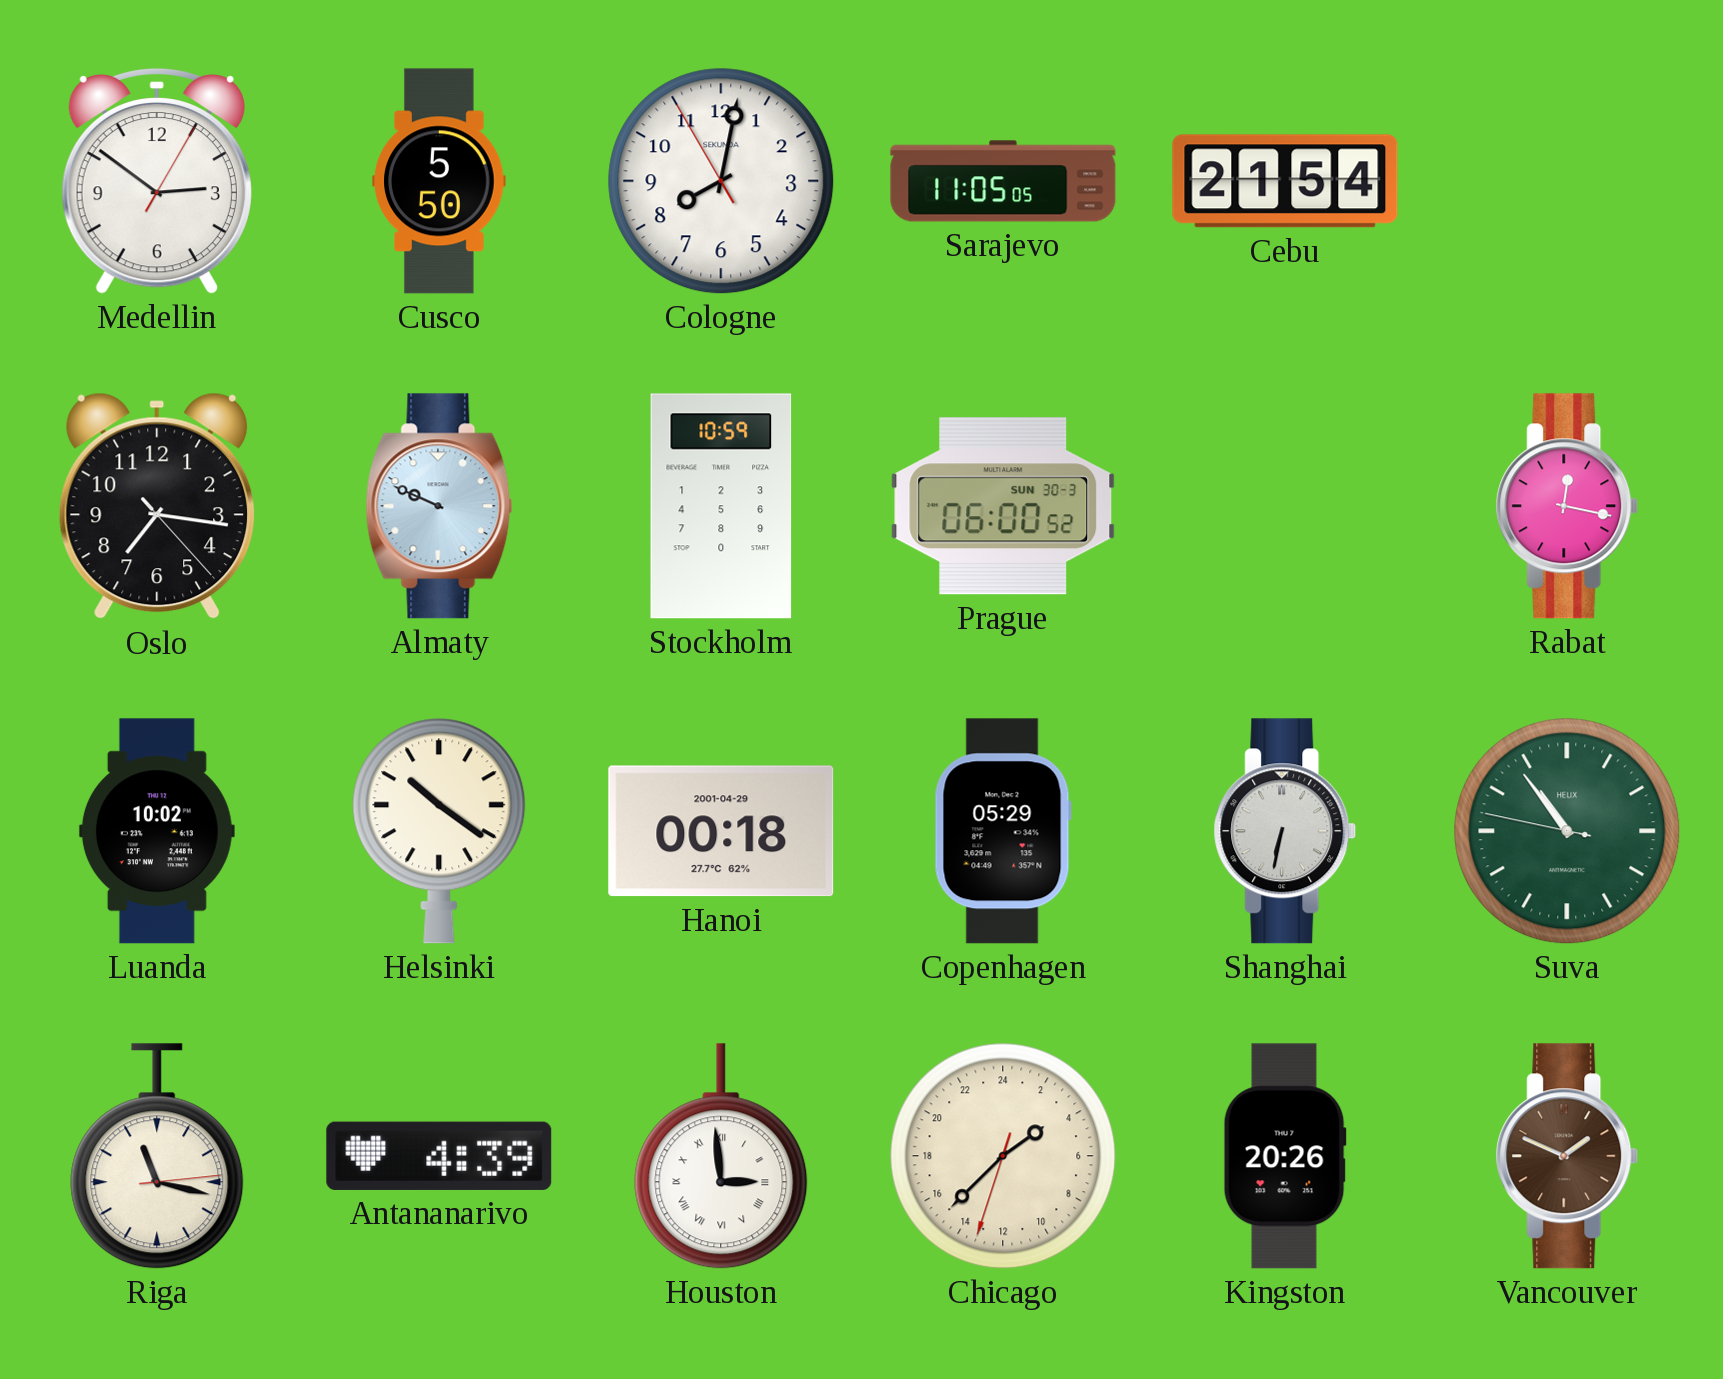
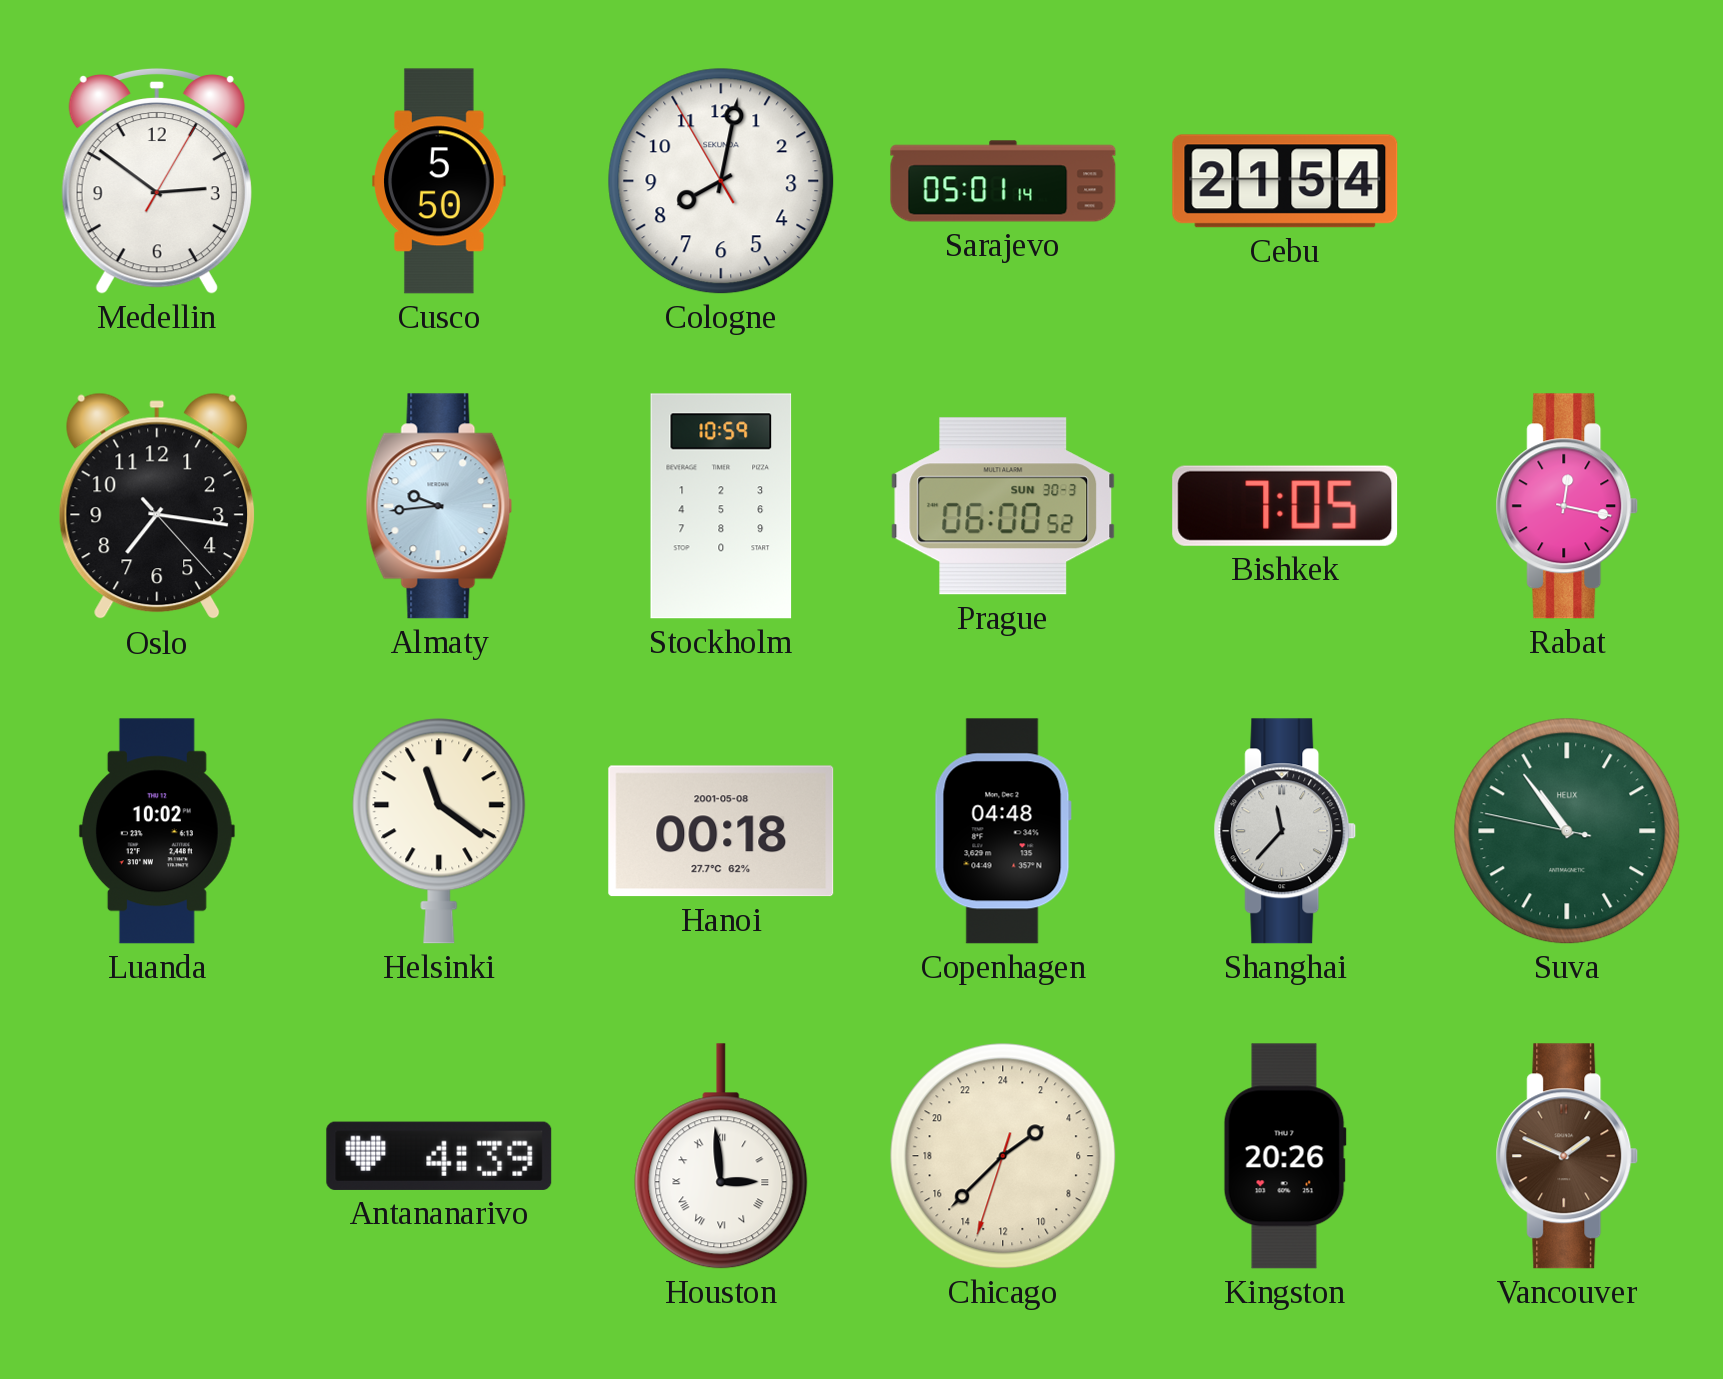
Sarajevo: 11:05 -> 05:01 (1003, 181)
Almaty: 9:49 -> 9:44 (439, 506)
Bishkek: none -> 7:05 (1285, 506)
Helsinki: 10:21 -> 11:21 (439, 831)
Hanoi date: 2001-04-29 -> 2001-05-08 (721, 831)
Copenhagen: 05:29 -> 04:48 (1003, 831)
Shanghai: 6:32 -> 11:37 (1285, 831)
Riga: 11:17 -> none (157, 1156)
